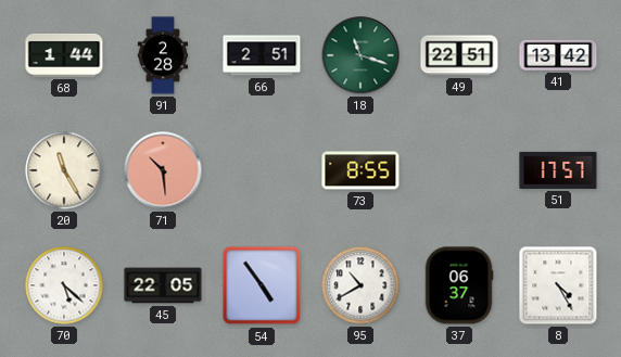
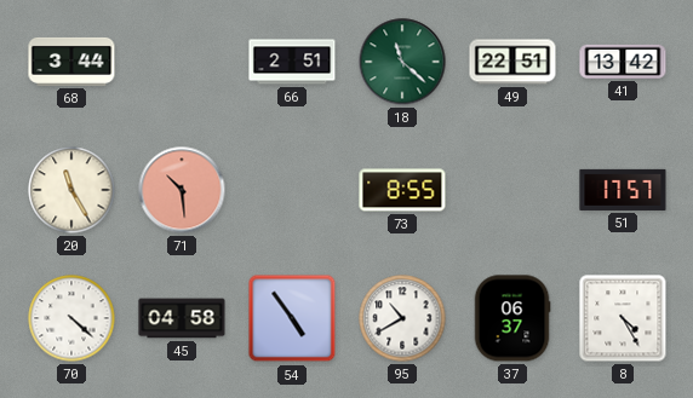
68: 1:44 -> 3:44 (71, 62)
91: 2:28 -> none (163, 55)
18: 11:18 -> 11:22 (402, 62)
70: 5:22 -> 4:22 (71, 318)
45: 22:05 -> 04:58 (182, 318)
